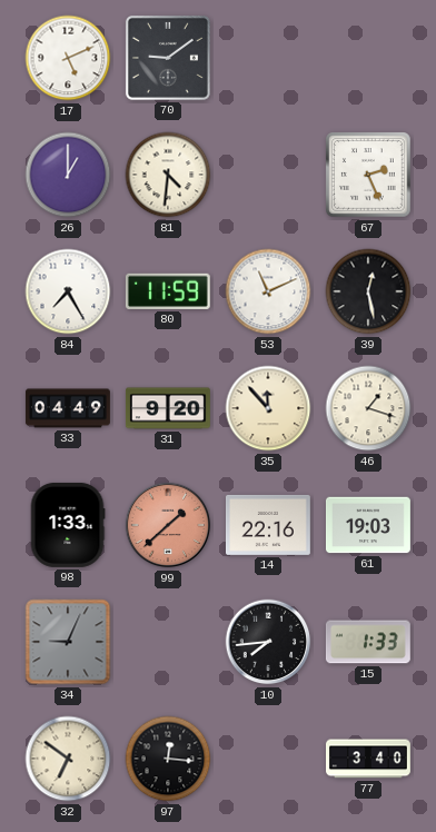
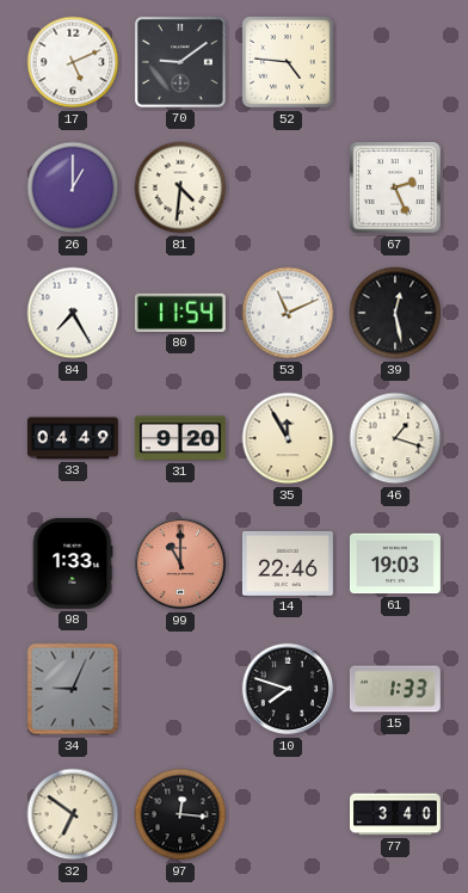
52: none -> 4:46 (289, 63)
80: 11:59 -> 11:54 (180, 313)
35: 11:53 -> 11:55 (288, 438)
99: 1:38 -> 11:00 (180, 563)
14: 22:16 -> 22:46 (288, 563)
10: 7:44 -> 7:48 (288, 689)
